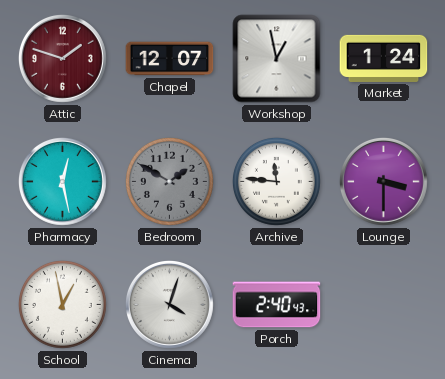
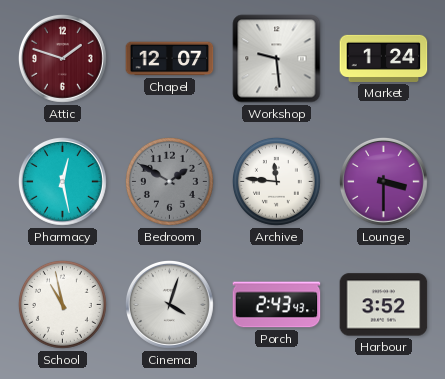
Workshop: 12:58 -> 9:29 (277, 59)
School: 12:58 -> 10:58 (62, 304)
Porch: 2:40 -> 2:43 (277, 305)
Harbour: none -> 3:52 (384, 305)
